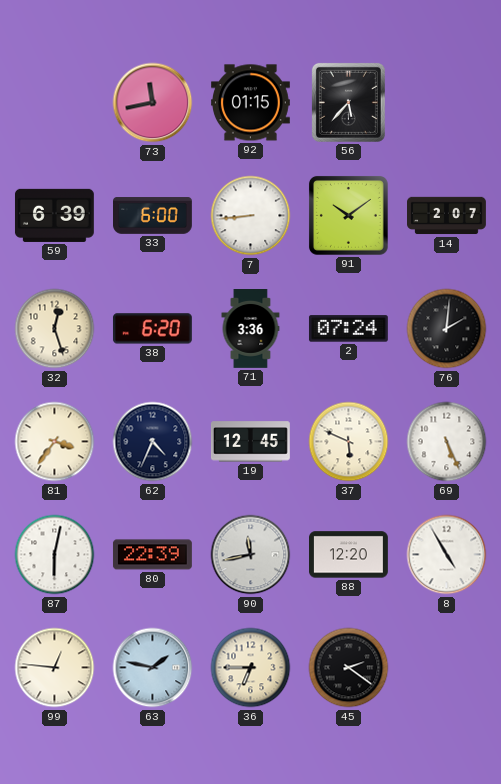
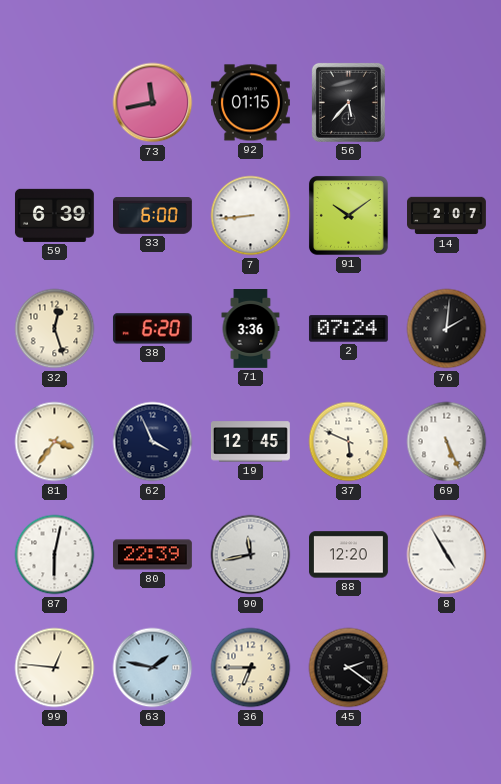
62: 4:34 -> 3:56 (153, 442)
